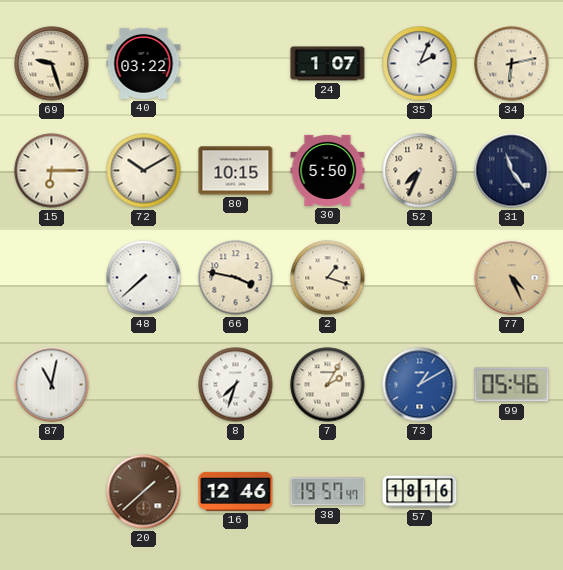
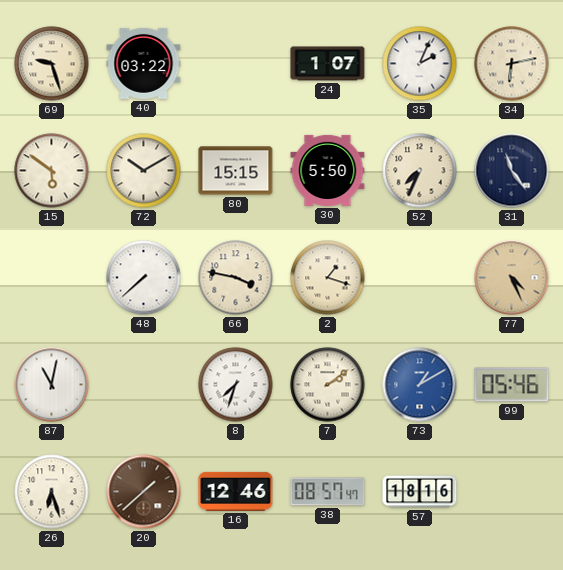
15: 6:15 -> 5:51 (52, 171)
80: 10:15 -> 15:15 (236, 171)
7: 2:05 -> 2:09 (328, 385)
26: none -> 6:27 (52, 492)
38: 19:57 -> 08:57 (328, 492)
